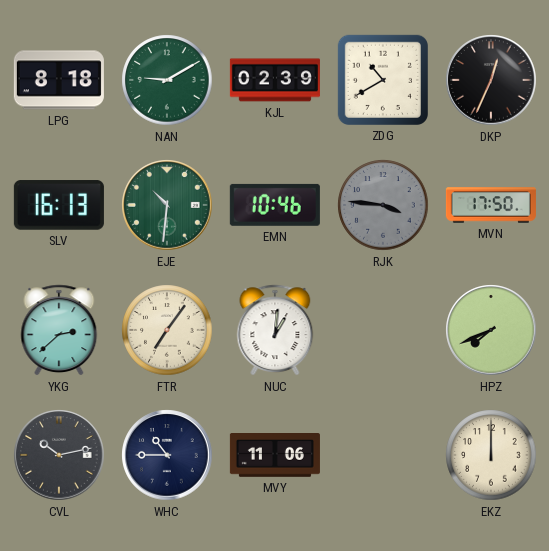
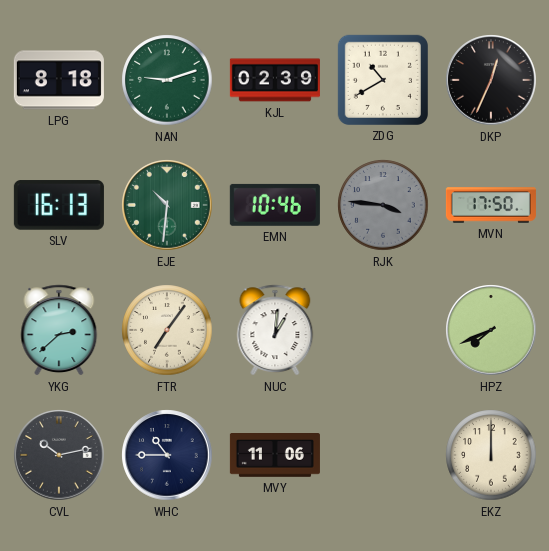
NAN: 9:10 -> 9:12 (167, 80)
